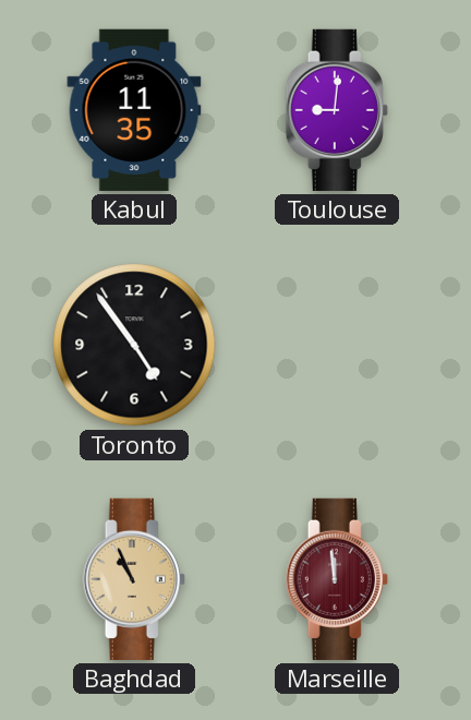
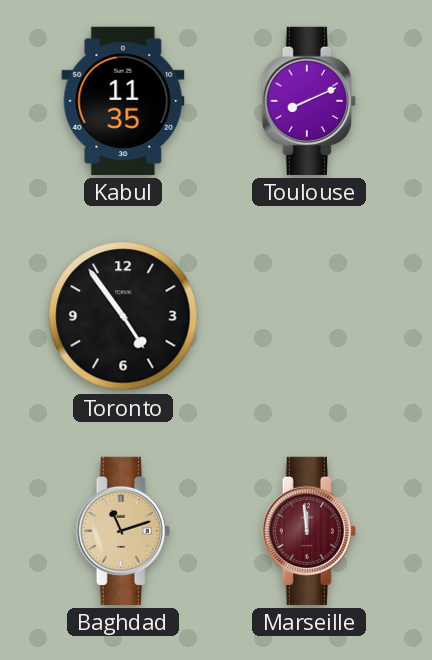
Toulouse: 9:01 -> 8:11 (309, 101)
Baghdad: 10:56 -> 11:12 (123, 531)
